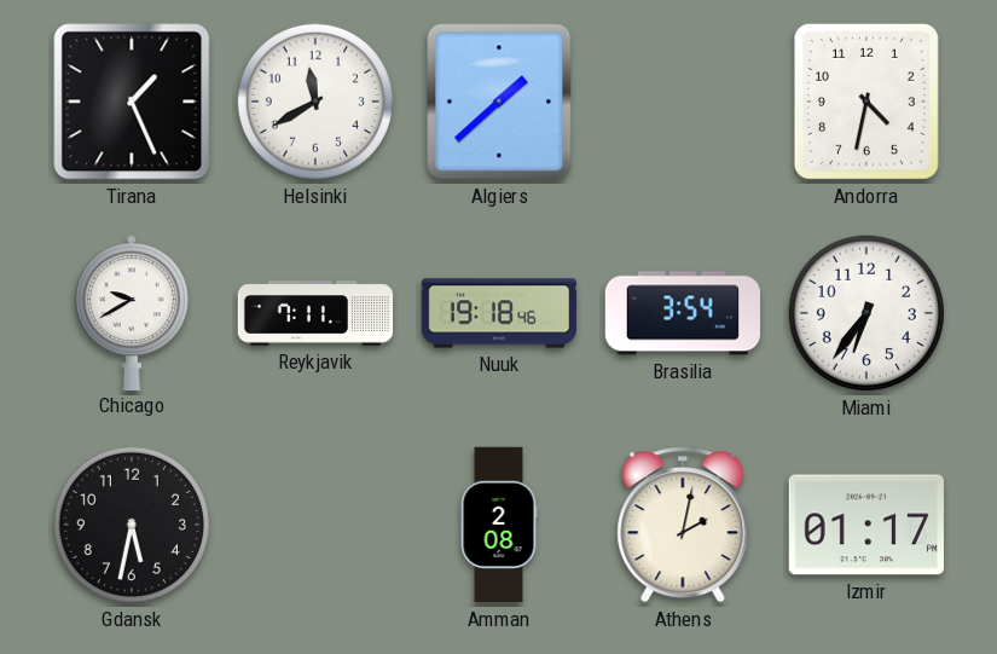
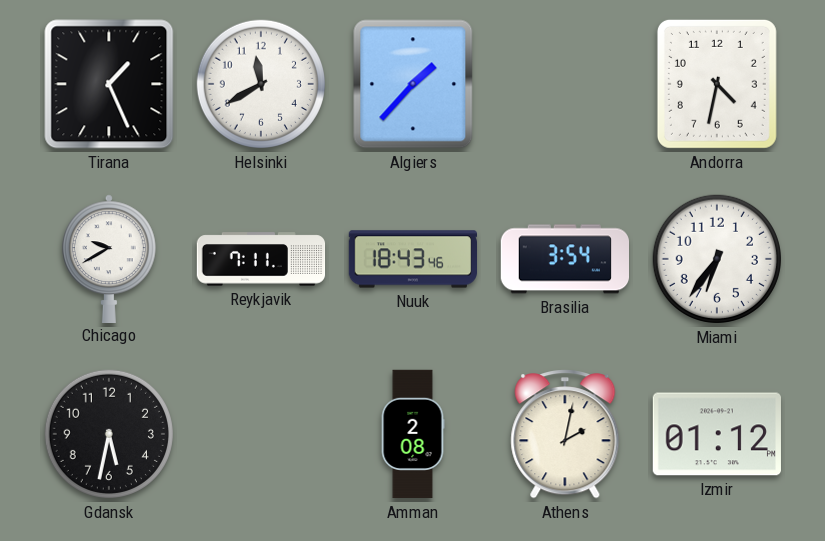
Algiers: 1:38 -> 1:37 (413, 84)
Nuuk: 19:18 -> 18:43 (413, 259)
Izmir: 01:17 -> 01:12 (717, 434)
